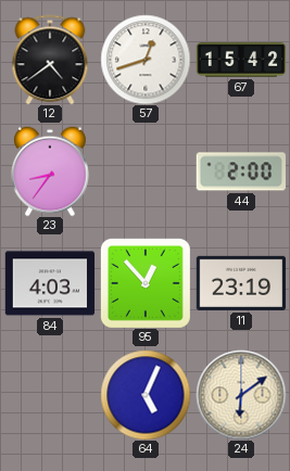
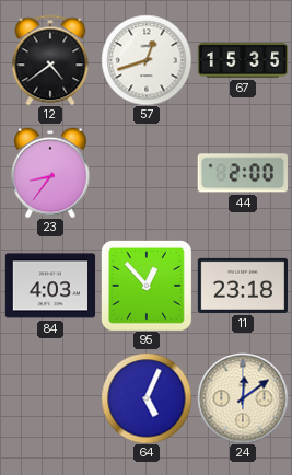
67: 15:42 -> 15:35 (243, 60)
11: 23:19 -> 23:18 (242, 286)
24: 6:09 -> 12:09 (243, 398)
